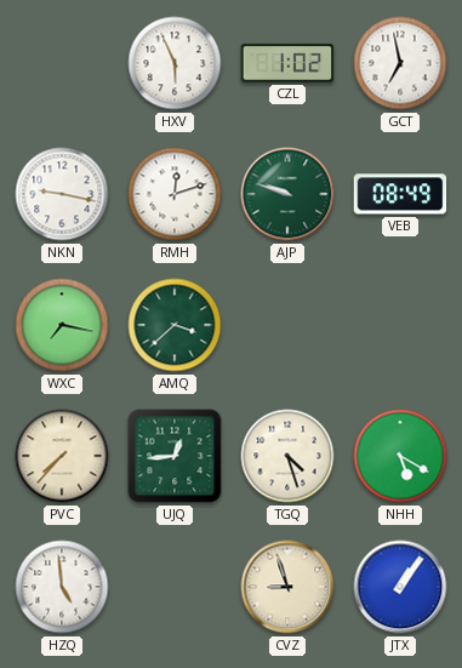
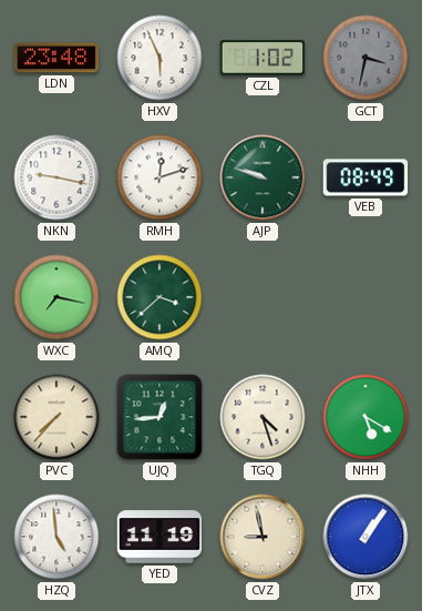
LDN: none -> 23:48 (56, 58)
GCT: 6:58 -> 3:32 (366, 58)
GCT dial: white -> grey (366, 58)
YED: none -> 11:19 (159, 537)
CVZ: 8:57 -> 8:58 (263, 537)
